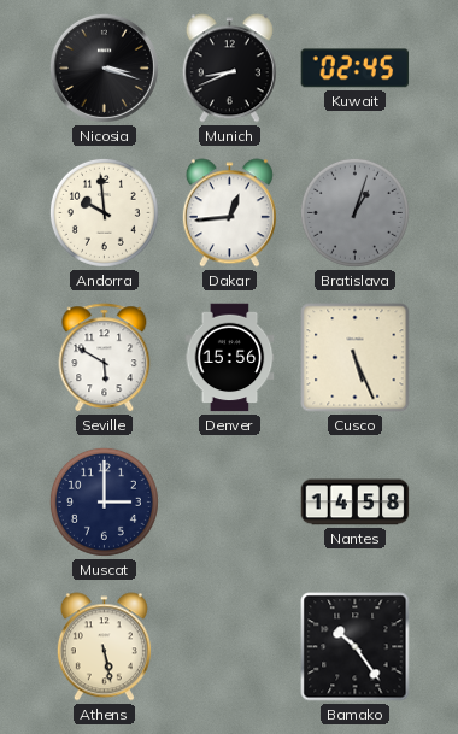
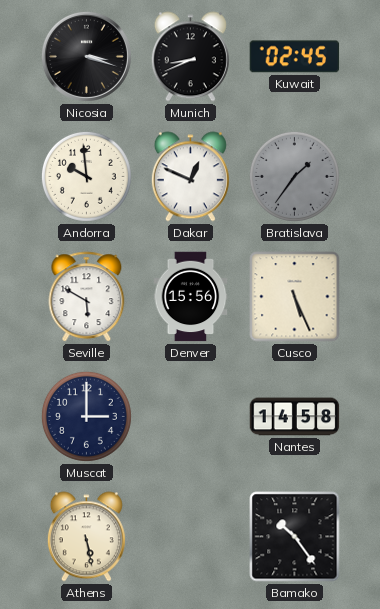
Dakar: 12:44 -> 12:49 (190, 177)
Bratislava: 1:03 -> 1:36 (294, 176)
